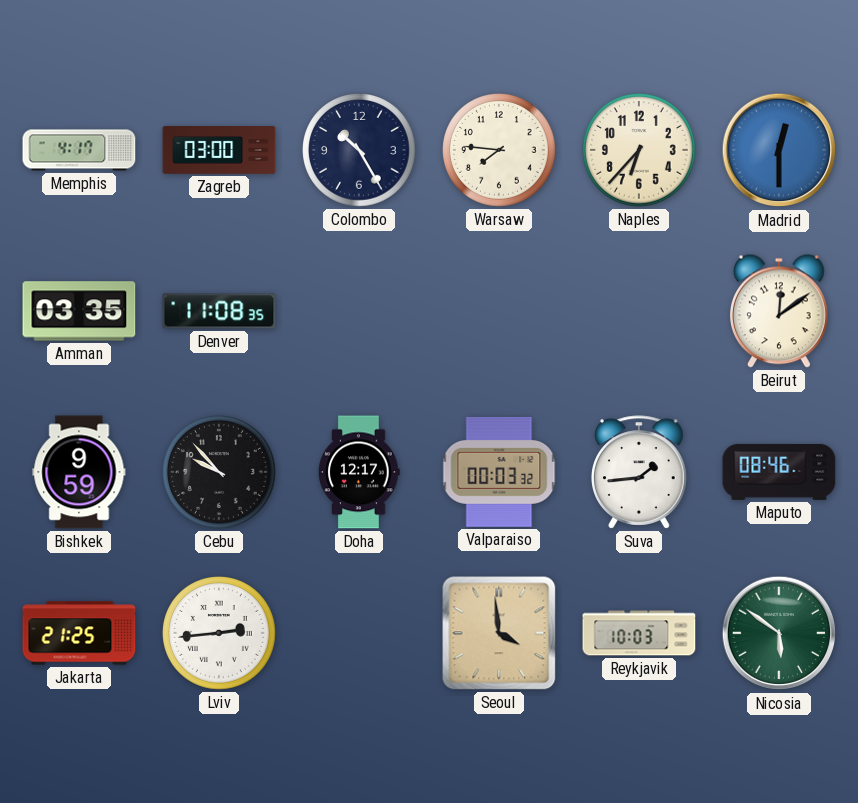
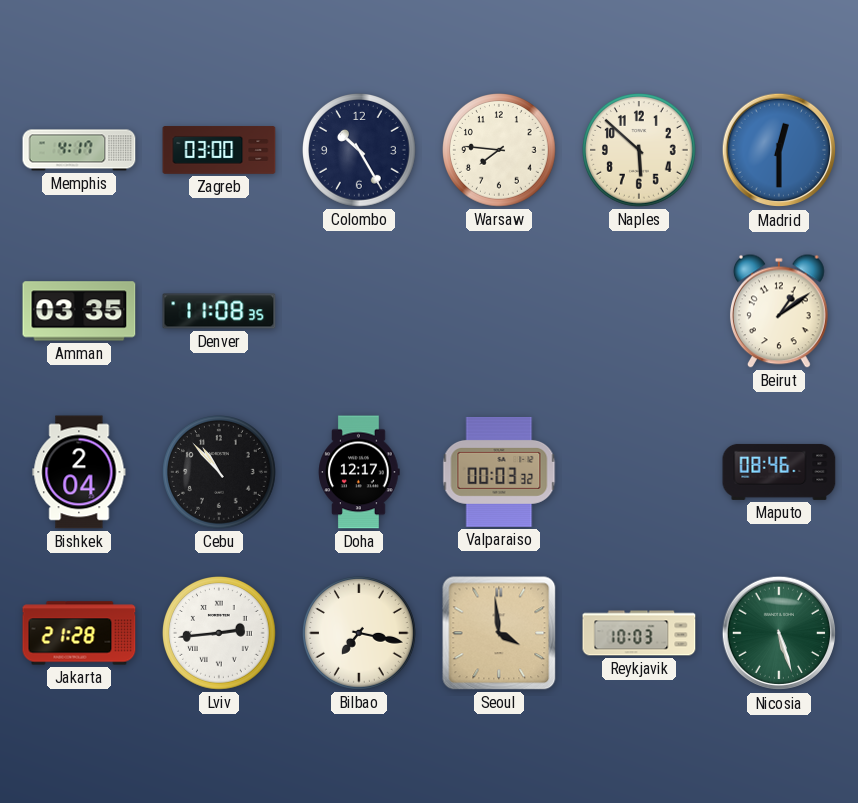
Naples: 6:37 -> 5:52 (640, 151)
Beirut: 12:09 -> 1:09 (779, 311)
Bishkek: 9:59 -> 2:04 (79, 472)
Cebu: 9:53 -> 10:53 (220, 473)
Suva: 1:44 -> none (640, 472)
Jakarta: 21:25 -> 21:28 (79, 633)
Bilbao: none -> 7:17 (360, 634)
Nicosia: 5:51 -> 5:27 (779, 633)
